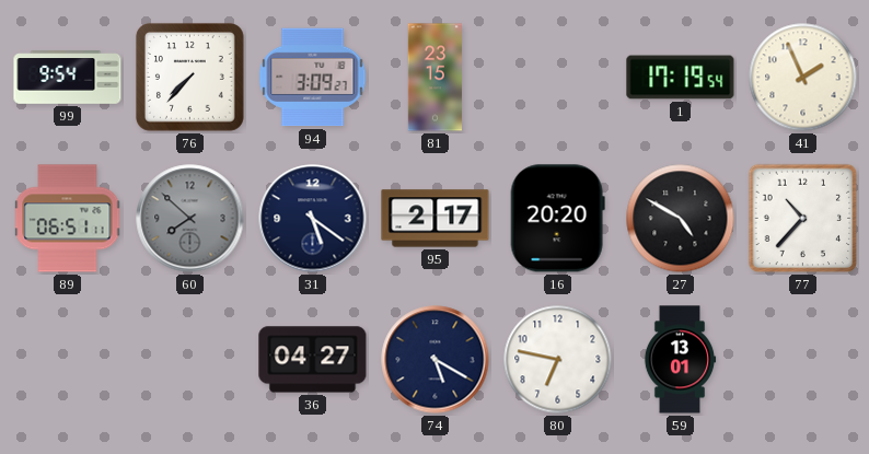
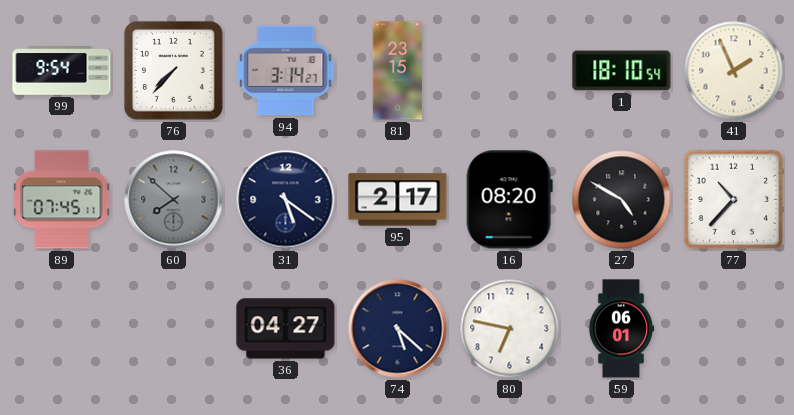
94: 3:09 -> 3:14 (286, 71)
1: 17:19 -> 18:10 (622, 71)
89: 06:51 -> 07:45 (62, 200)
16: 20:20 -> 08:20 (509, 200)
74: 5:20 -> 5:22 (398, 329)
59: 13:01 -> 06:01 (621, 329)
